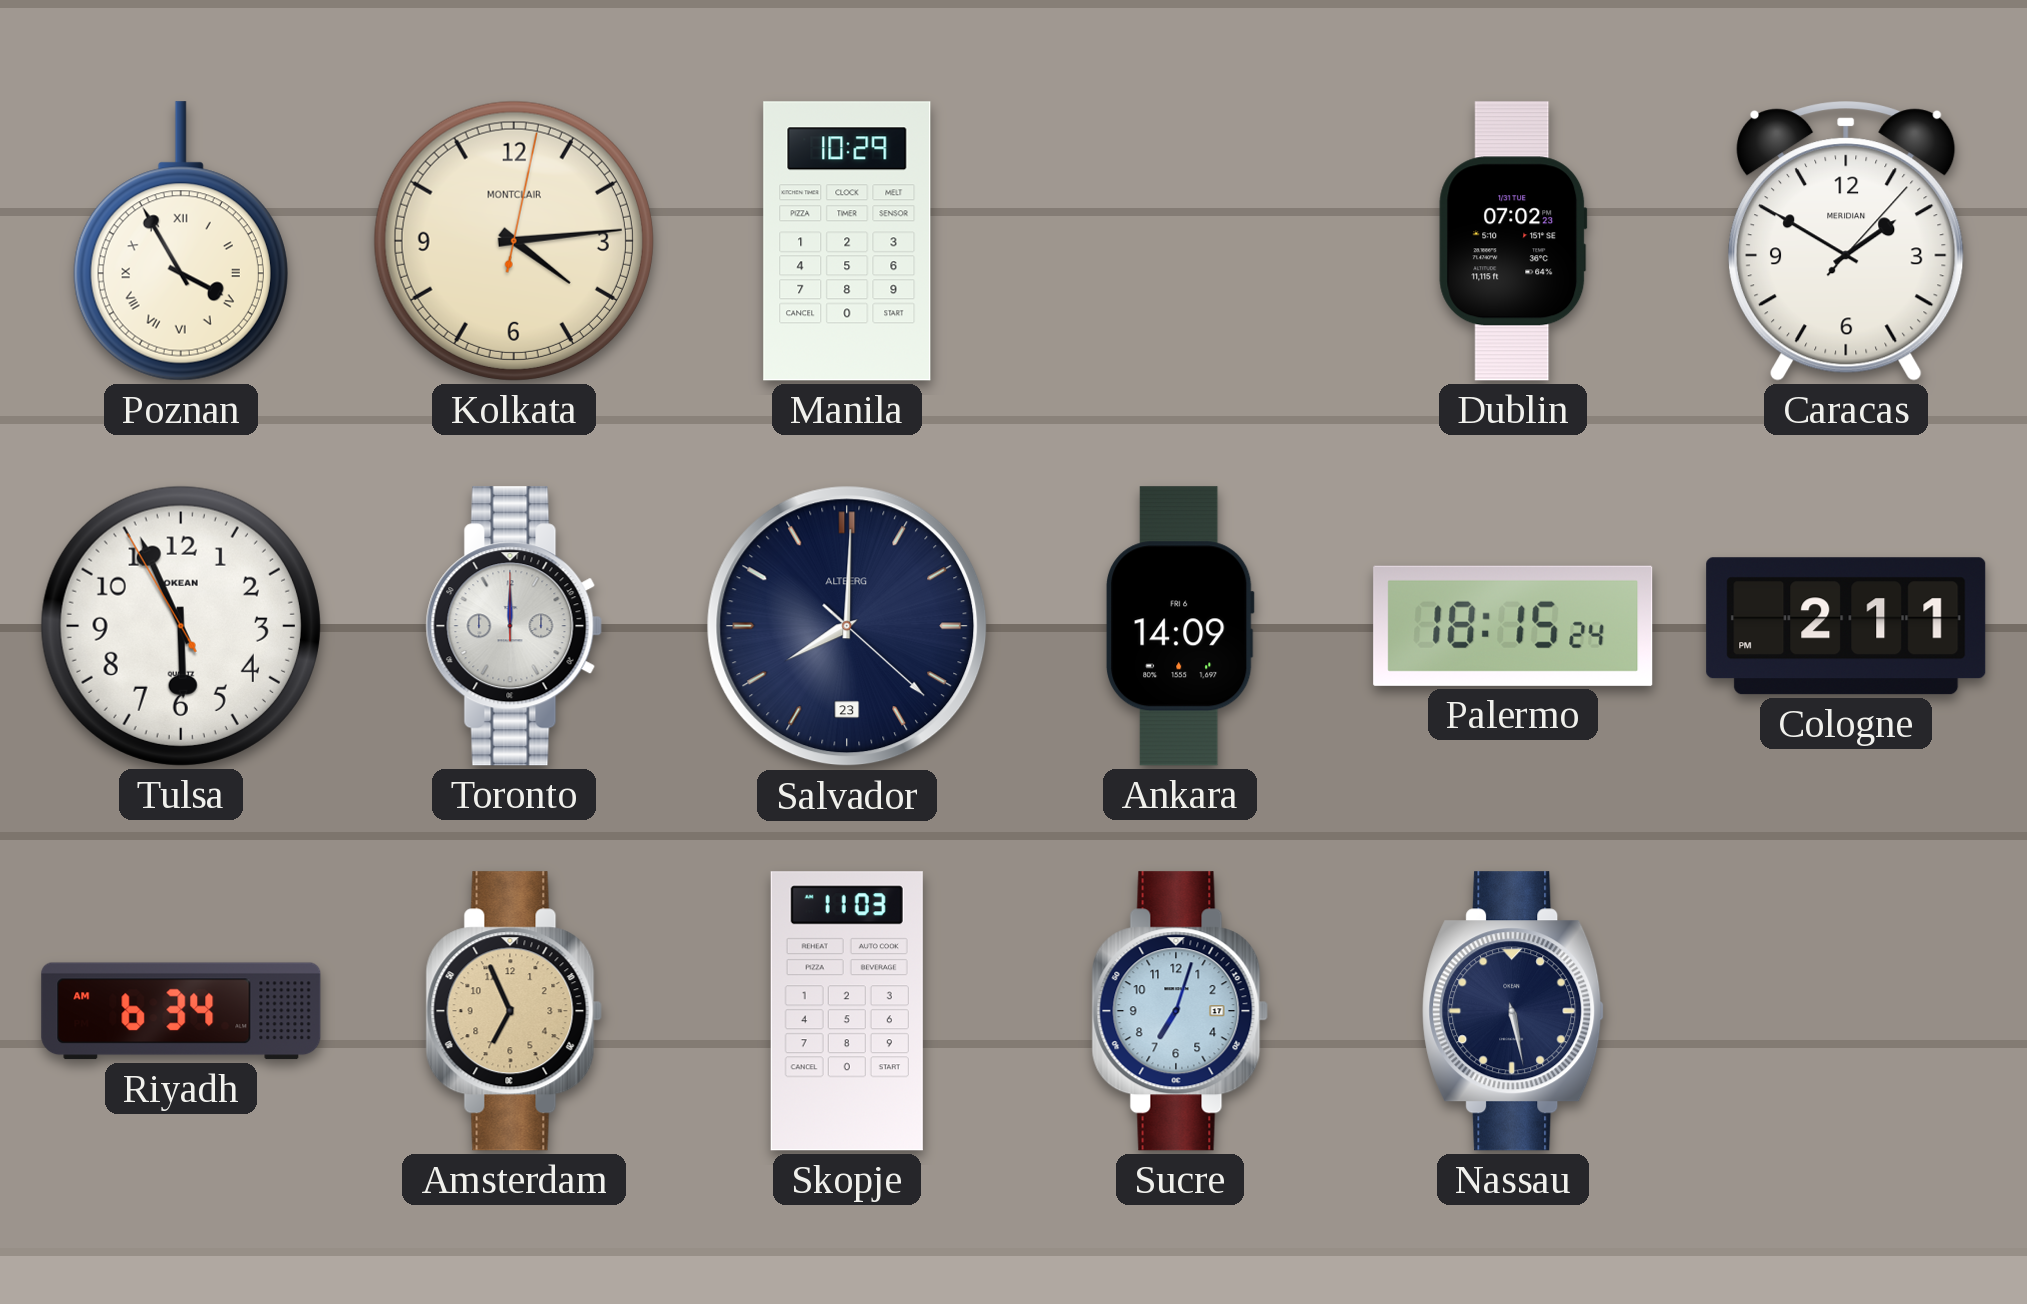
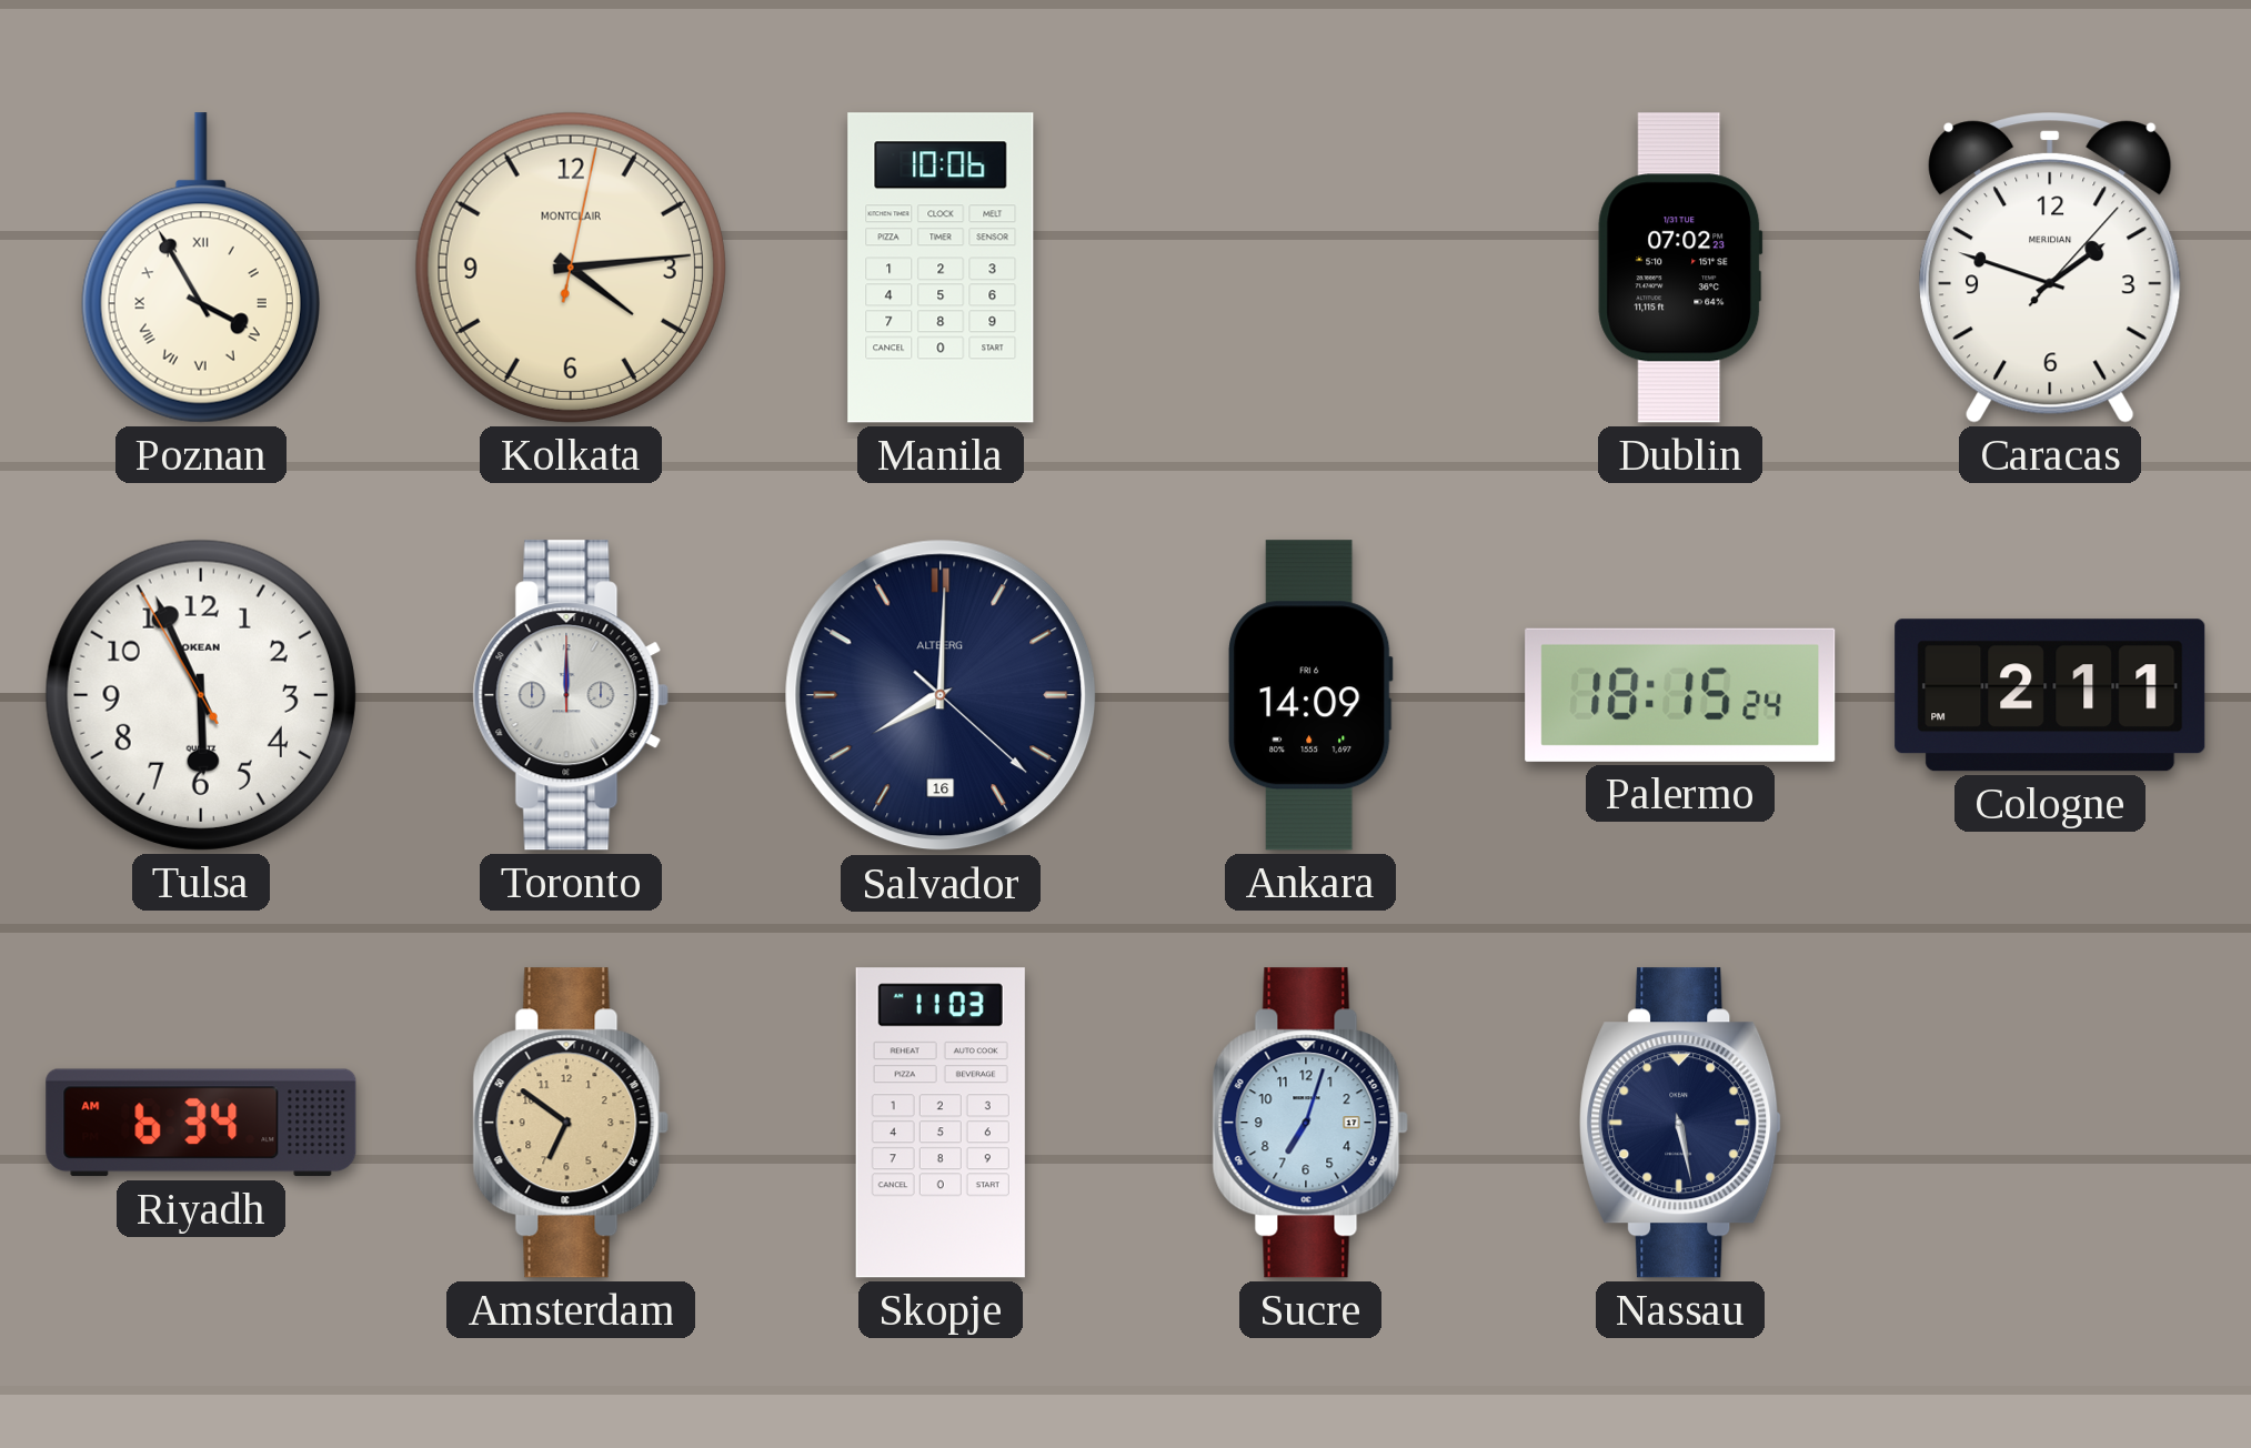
Manila: 10:29 -> 10:06 (941, 268)
Caracas: 1:50 -> 1:48 (2051, 268)
Salvador date: 23 -> 16 (941, 695)
Amsterdam: 6:56 -> 6:51 (571, 1123)
